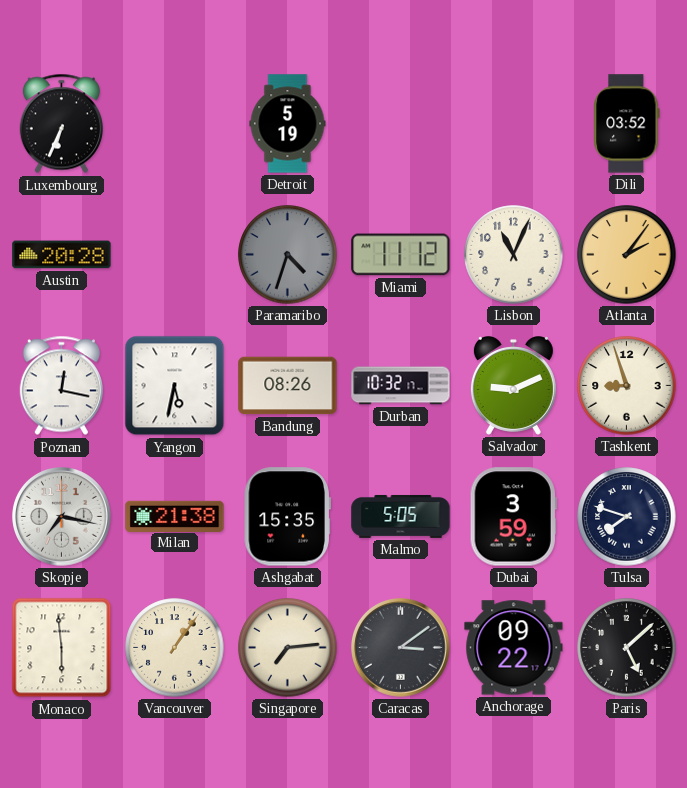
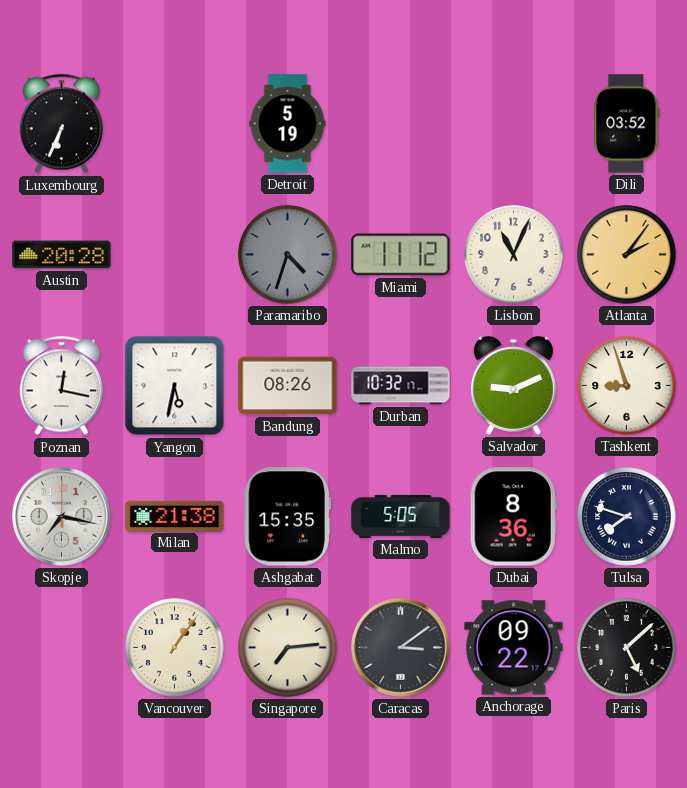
Dubai: 3:59 -> 8:36 (513, 517)
Monaco: 5:59 -> none (62, 648)
